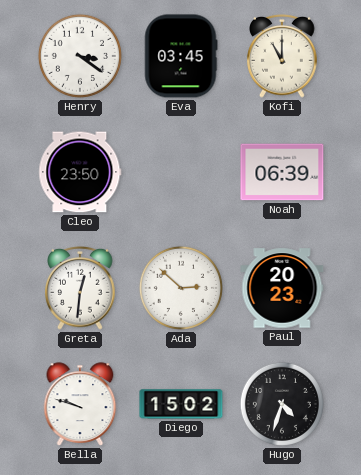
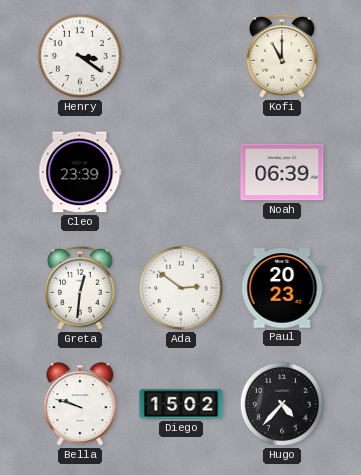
Eva: 03:45 -> none (181, 56)
Cleo: 23:50 -> 23:39 (80, 172)
Ada: 2:52 -> 2:51 (181, 288)
Hugo: 4:33 -> 4:37 (282, 404)
